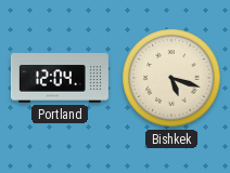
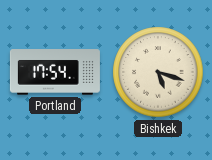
Portland: 12:04 -> 17:54 (55, 72)
